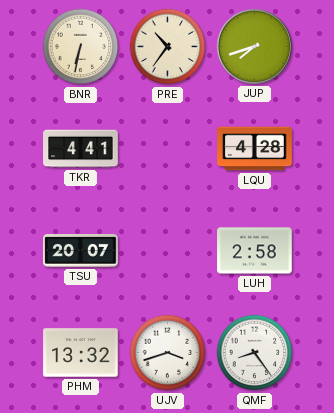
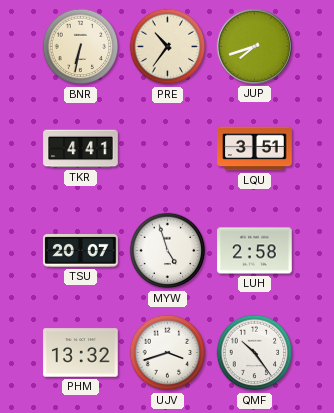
LQU: 4:28 -> 3:51 (255, 149)
MYW: none -> 4:57 (168, 251)
QMF: 8:24 -> 10:24 (255, 353)
